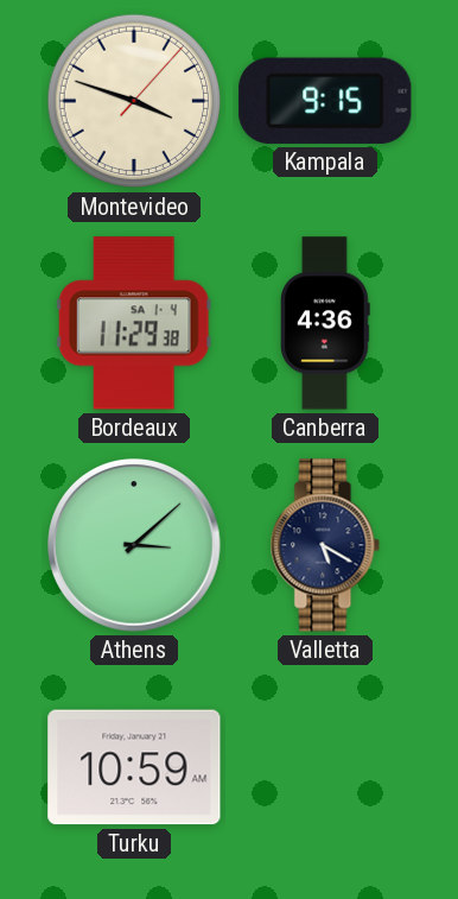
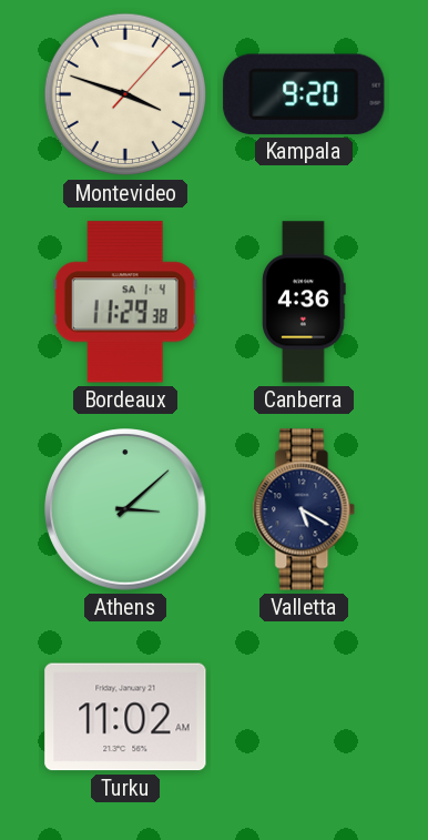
Kampala: 9:15 -> 9:20 (304, 94)
Turku: 10:59 -> 11:02 (125, 717)
